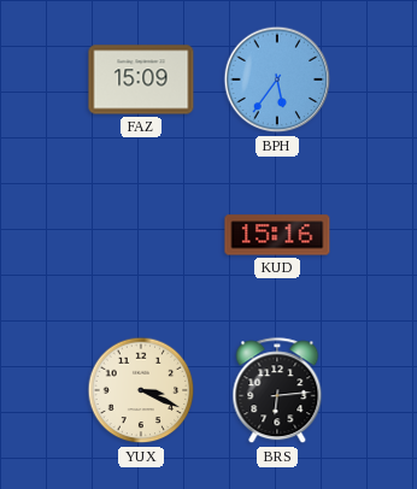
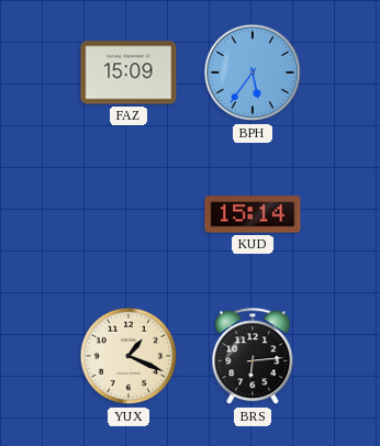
KUD: 15:16 -> 15:14 (253, 214)
YUX: 3:19 -> 1:19 (128, 356)
